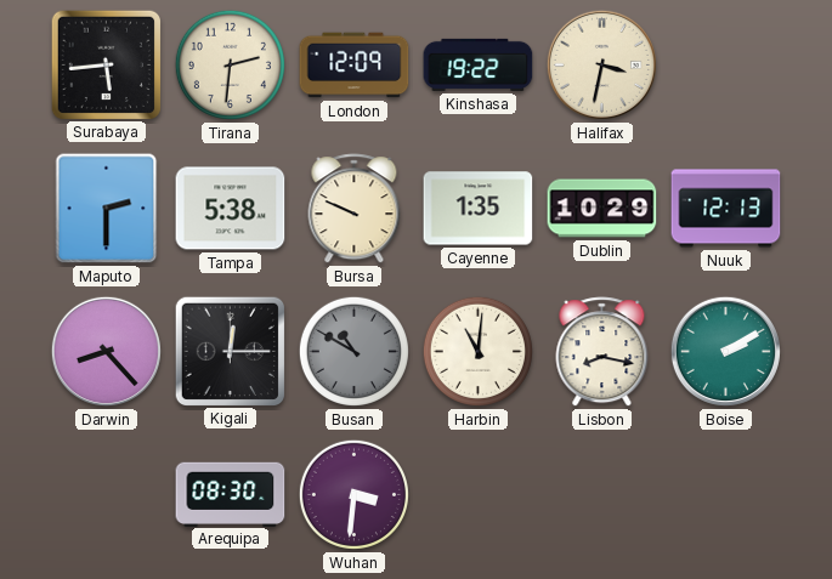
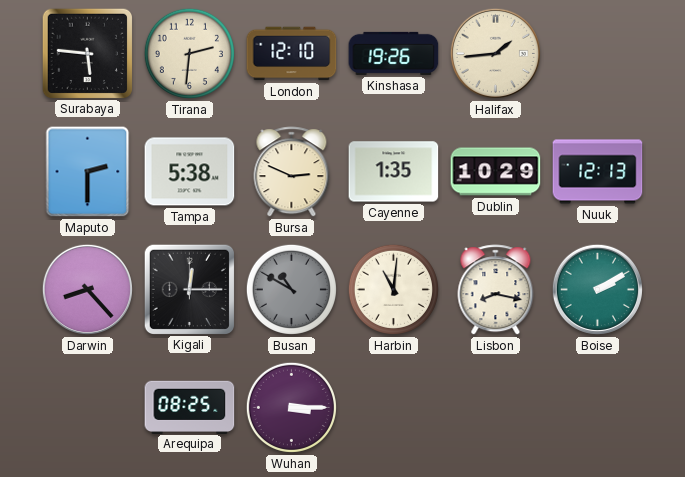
Surabaya: 5:44 -> 5:46 (87, 53)
London: 12:09 -> 12:10 (292, 54)
Kinshasa: 19:22 -> 19:26 (394, 53)
Halifax: 3:32 -> 1:44 (495, 53)
Bursa: 9:49 -> 2:49 (292, 172)
Arequipa: 08:30 -> 08:25 (190, 407)
Wuhan: 3:31 -> 3:15 (291, 407)
